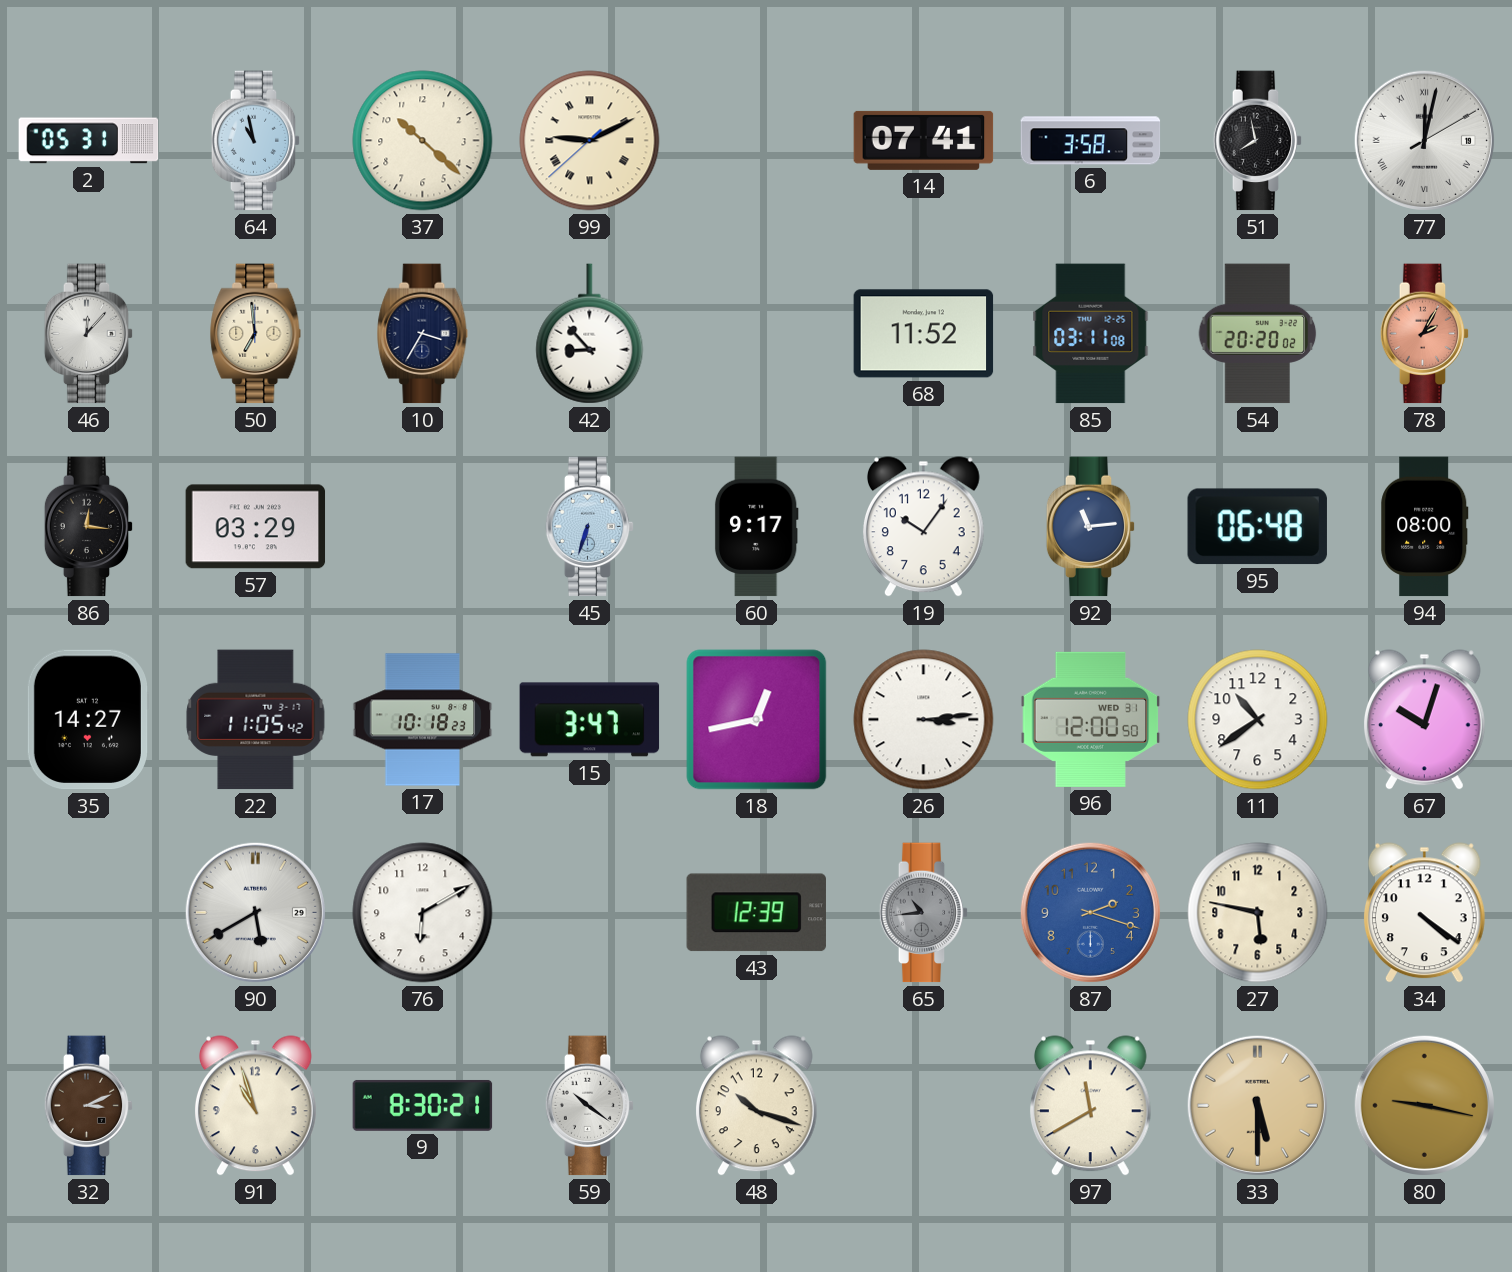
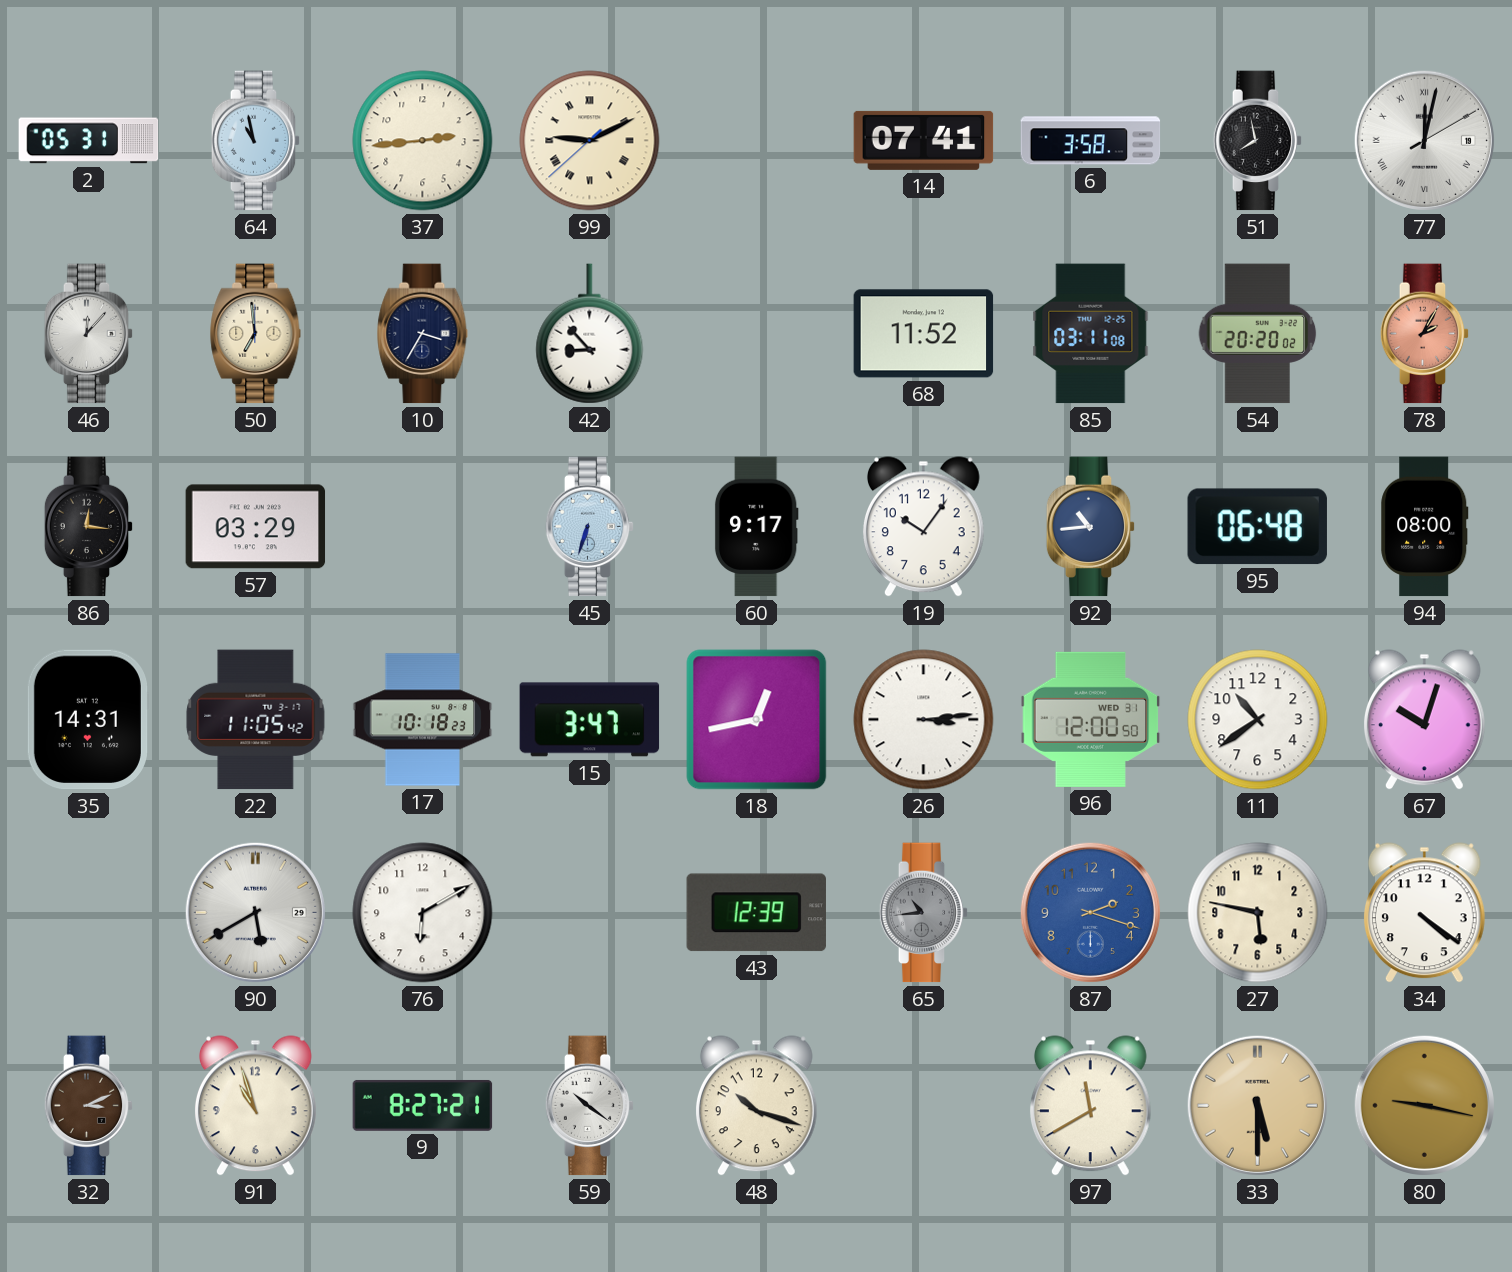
37: 10:22 -> 2:44 (423, 141)
92: 11:14 -> 10:44 (1091, 527)
35: 14:27 -> 14:31 (88, 720)
9: 8:30 -> 8:27 (423, 1105)
